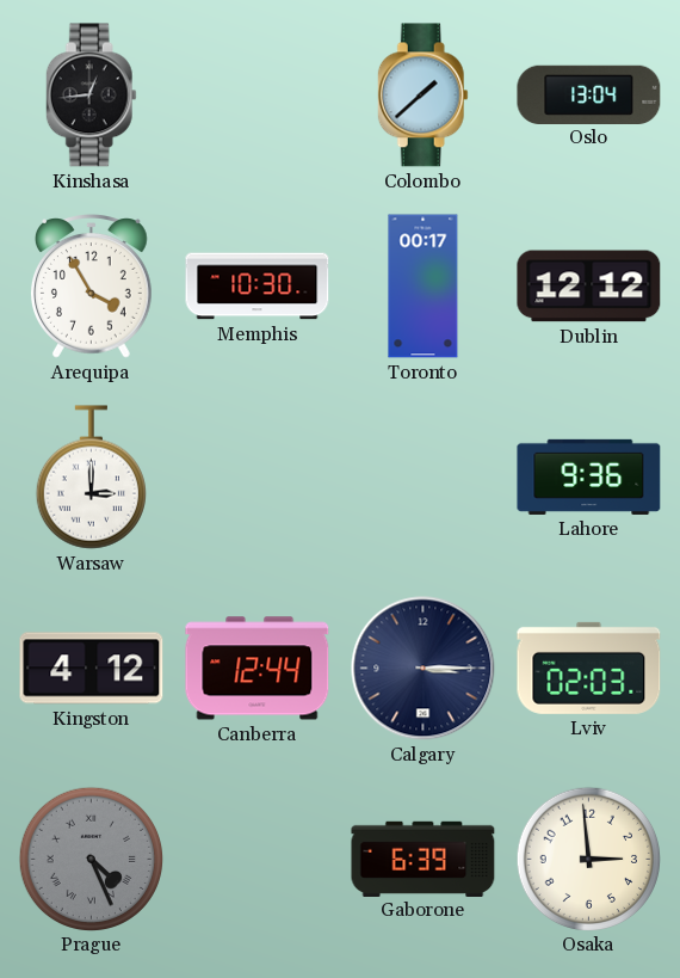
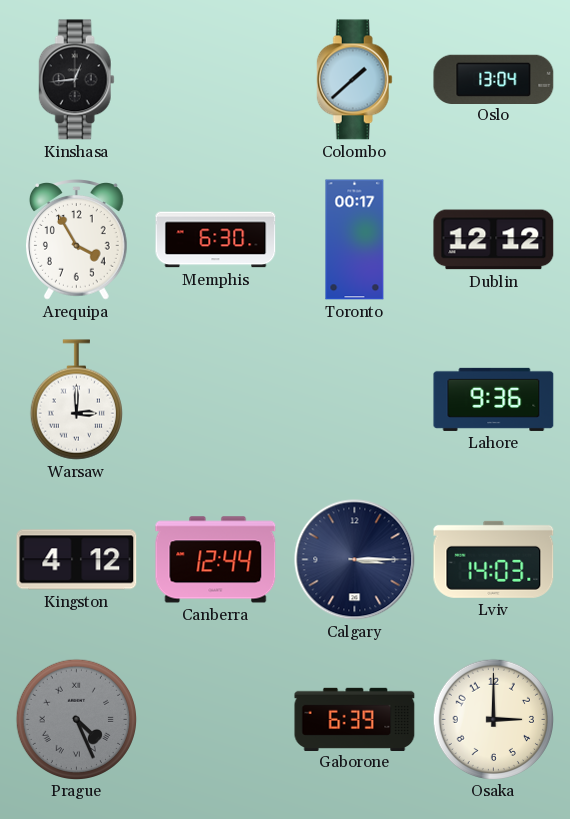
Memphis: 10:30 -> 6:30 (216, 240)
Lviv: 02:03 -> 14:03 (494, 559)
Osaka: 2:59 -> 3:00 (493, 719)
